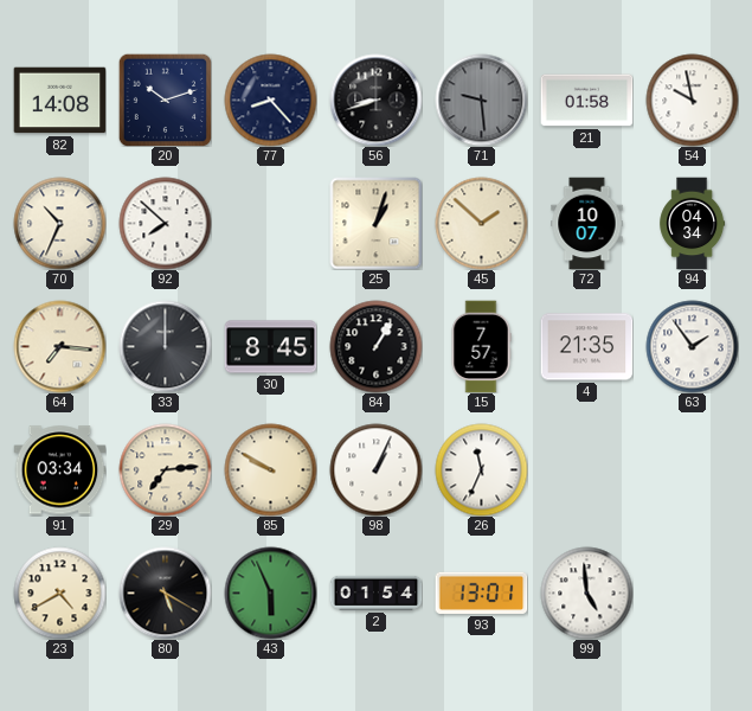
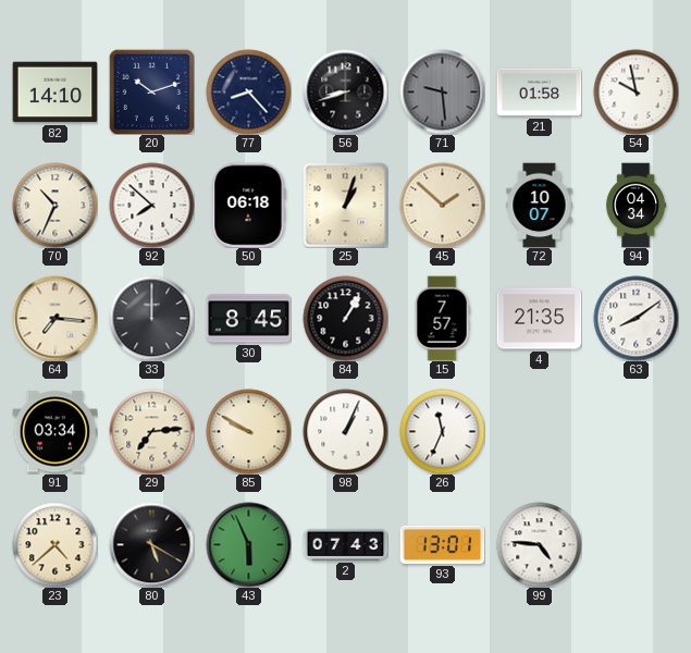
82: 14:08 -> 14:10 (54, 93)
50: none -> 06:18 (248, 205)
63: 1:54 -> 8:09 (636, 318)
23: 4:40 -> 4:38 (54, 544)
2: 01:54 -> 07:43 (345, 544)
99: 4:59 -> 4:46 (539, 544)
